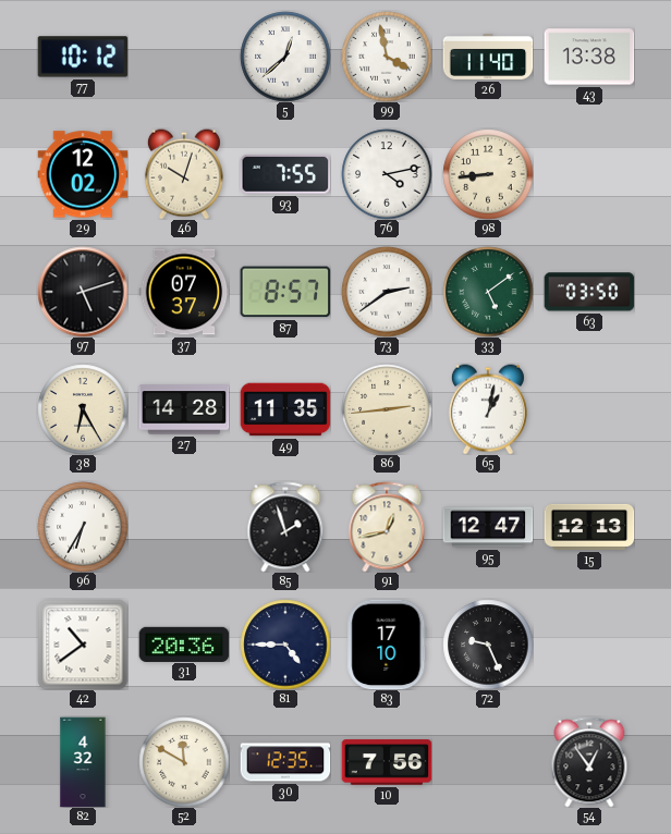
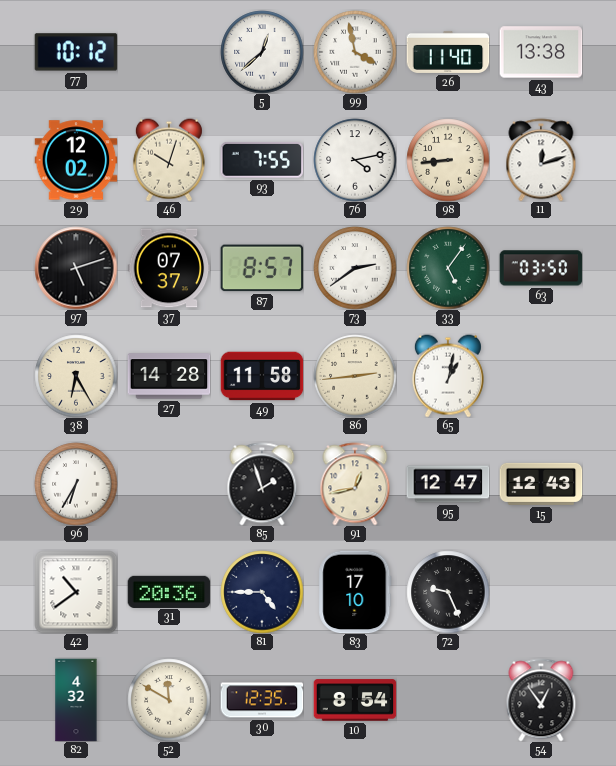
11: none -> 12:12 (541, 160)
33: 5:09 -> 5:06 (448, 268)
49: 11:35 -> 11:58 (262, 376)
15: 12:13 -> 12:43 (541, 484)
10: 7:56 -> 8:54 (355, 700)
